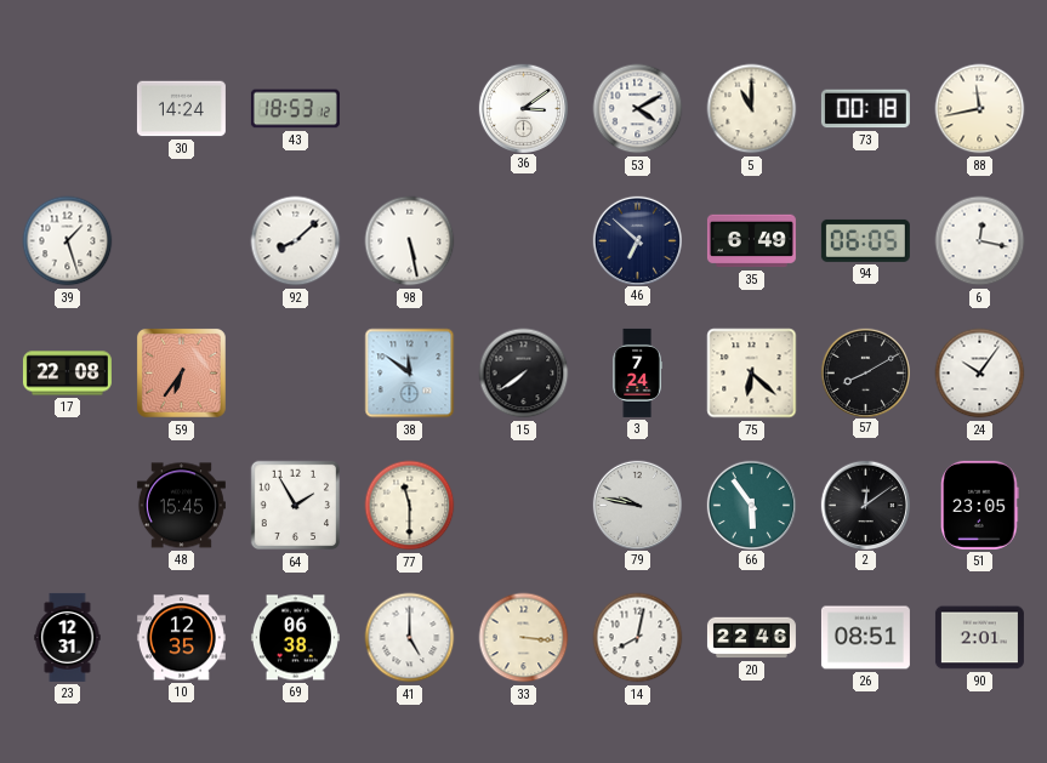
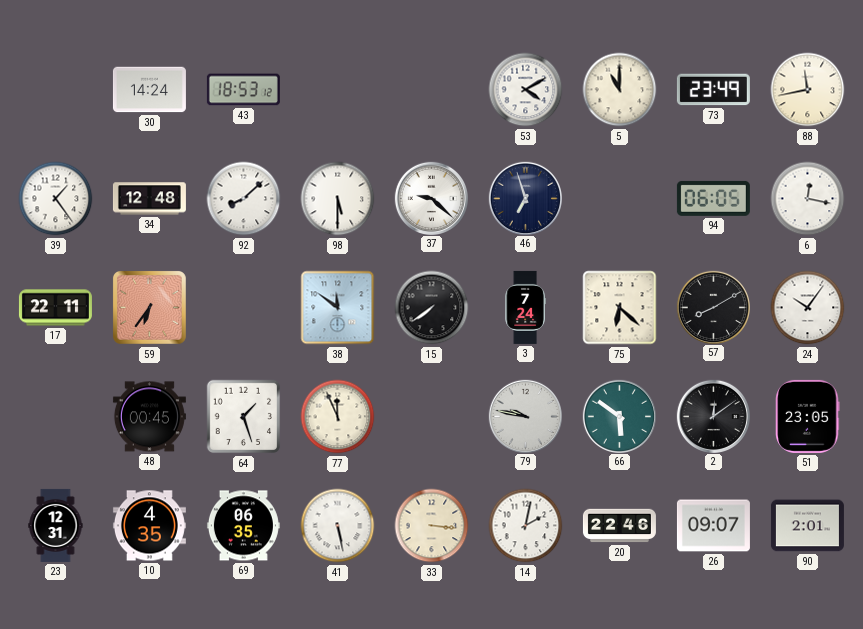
36: 3:09 -> none (523, 108)
73: 00:18 -> 23:49 (713, 90)
39: 1:27 -> 1:24 (56, 199)
34: none -> 12:48 (149, 199)
98: 5:28 -> 5:30 (338, 199)
37: none -> 9:22 (431, 198)
46: 6:52 -> 6:57 (525, 198)
35: 6:49 -> none (751, 241)
17: 22:08 -> 22:11 (55, 308)
48: 15:45 -> 00:45 (149, 417)
64: 1:55 -> 1:27 (244, 417)
77: 11:30 -> 11:56 (338, 417)
66: 5:54 -> 5:51 (619, 416)
10: 12:35 -> 4:35 (149, 526)
69: 06:38 -> 06:35 (243, 526)
41: 5:00 -> 5:28 (338, 526)
14: 8:02 -> 2:02 (526, 526)
26: 08:51 -> 09:07 (713, 526)
